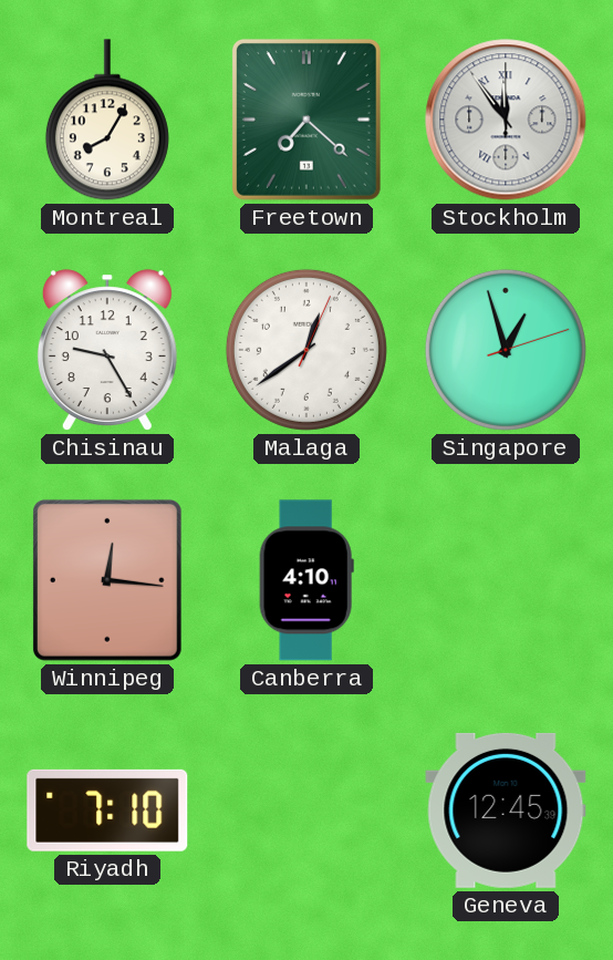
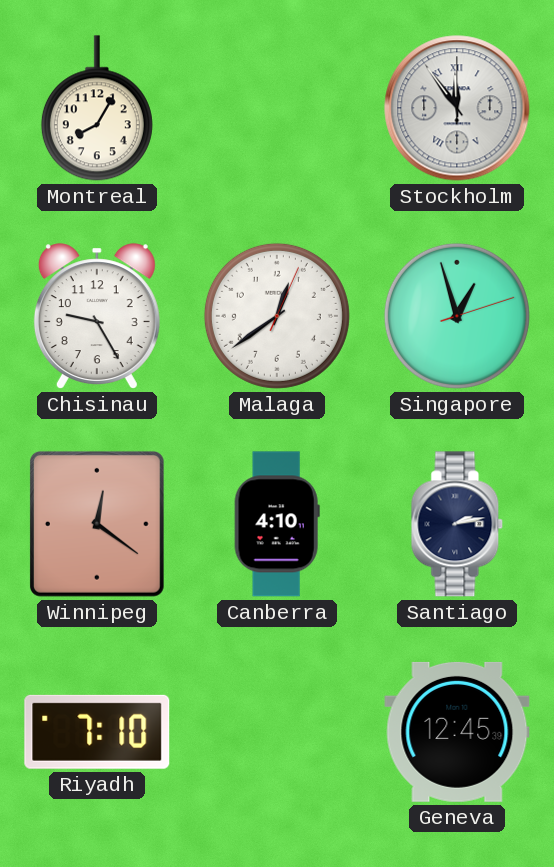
Freetown: 7:22 -> none (306, 120)
Winnipeg: 12:16 -> 12:21 (97, 524)
Santiago: none -> 2:13 (457, 524)
